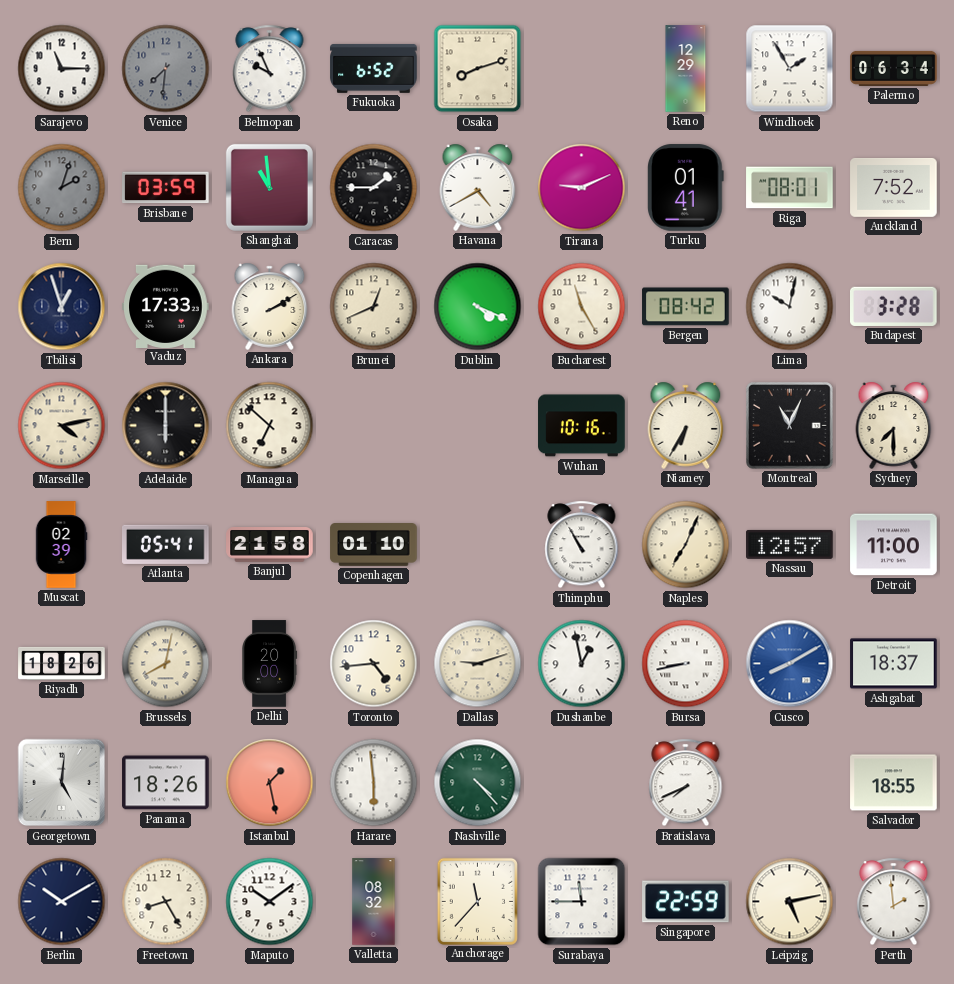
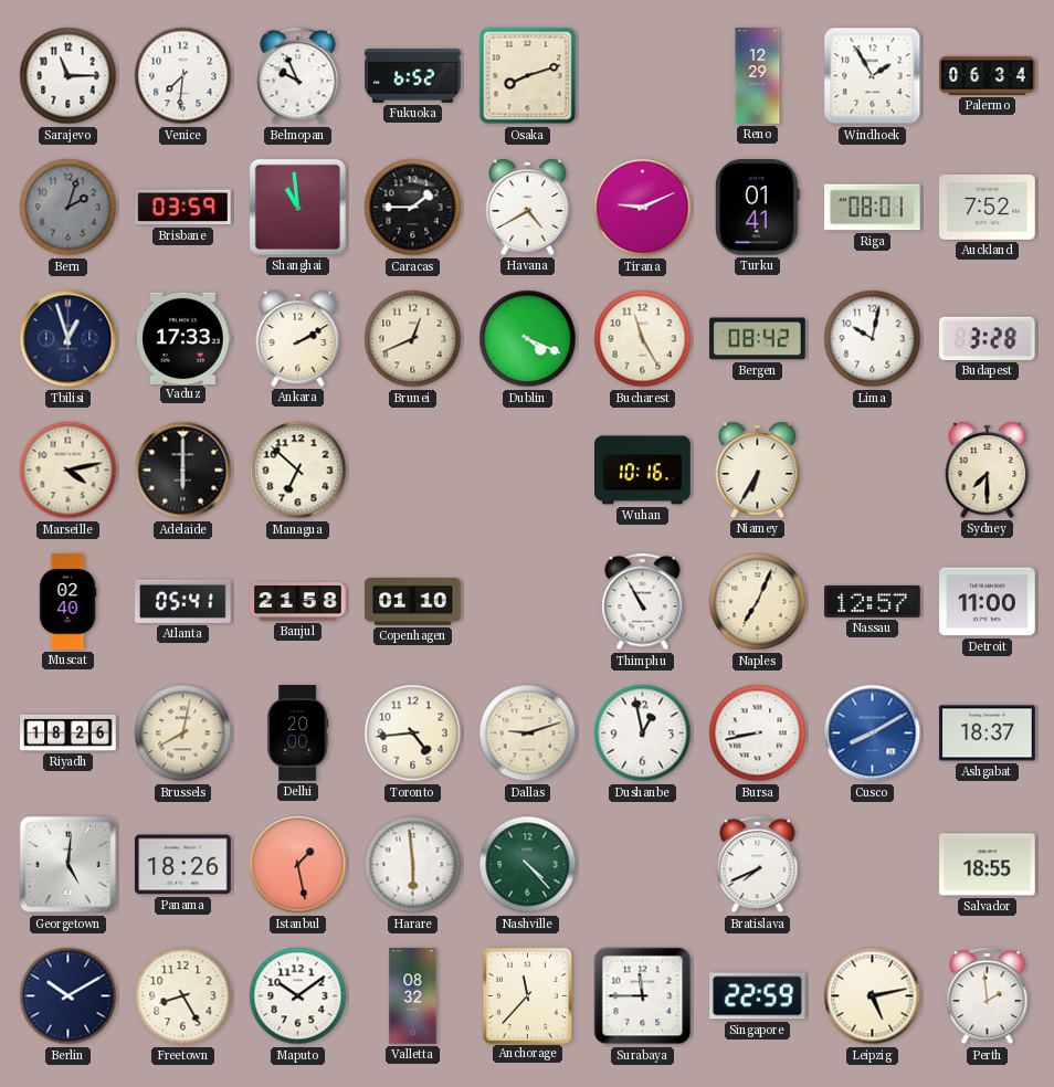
Venice dial: grey -> white (183, 76)
Montreal: 11:04 -> none (790, 426)
Muscat: 02:39 -> 02:40 (67, 602)
